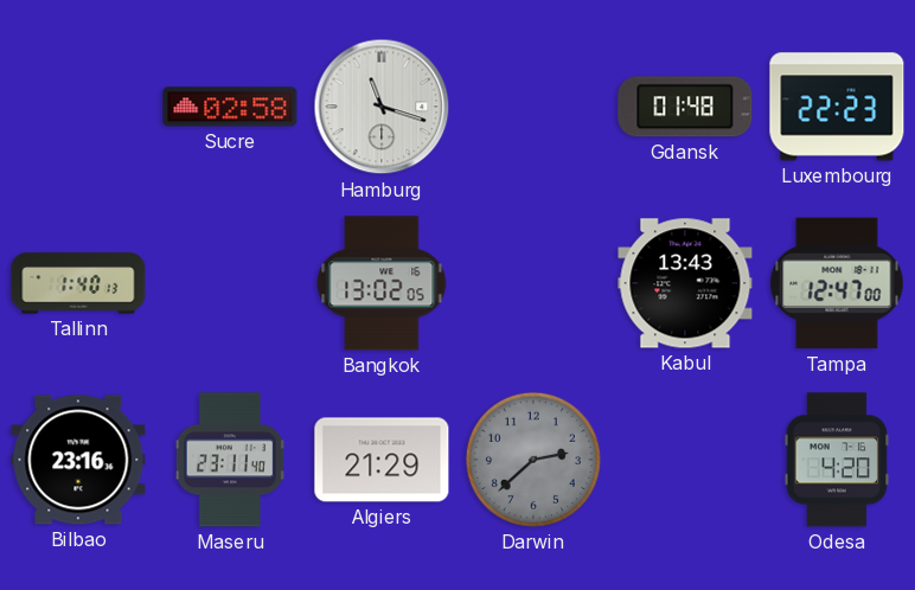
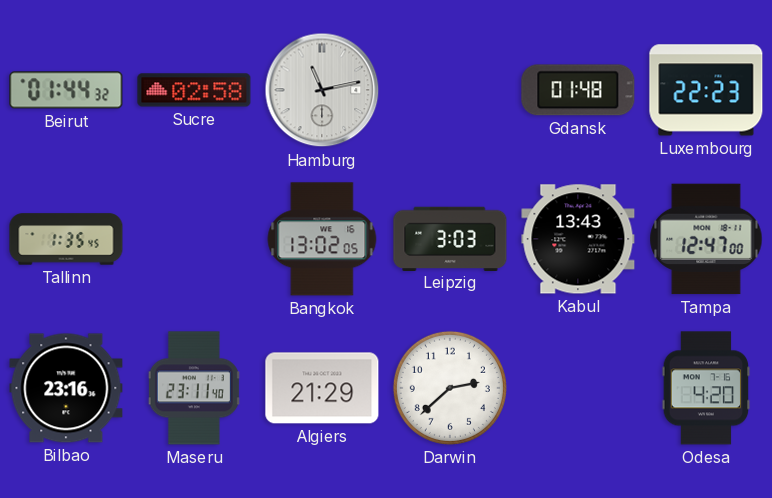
Beirut: none -> 01:44 (66, 90)
Hamburg: 11:18 -> 11:13 (322, 90)
Tallinn: 1:40 -> 1:35 (66, 239)
Leipzig: none -> 3:03 (450, 238)
Darwin dial: grey -> white (450, 388)
